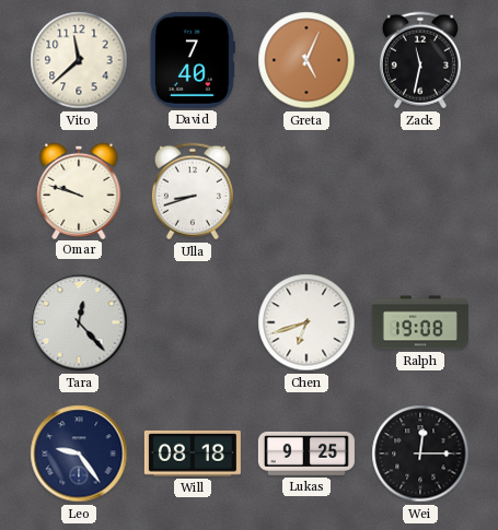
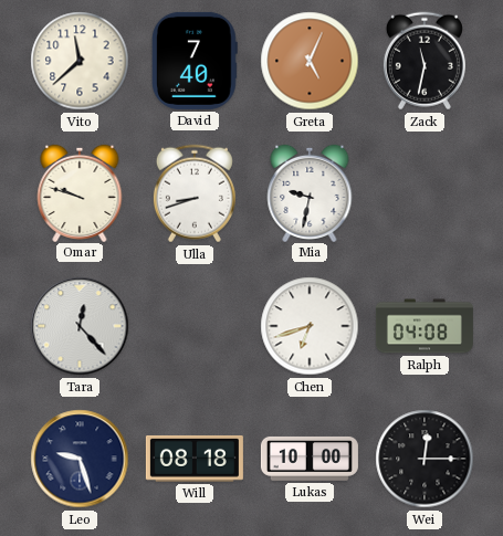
Mia: none -> 9:32 (310, 192)
Ralph: 19:08 -> 04:08 (425, 326)
Leo: 9:24 -> 9:27 (80, 459)
Lukas: 9:25 -> 10:00 (310, 459)
